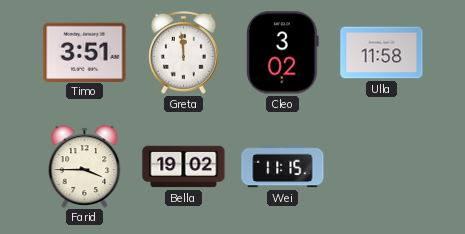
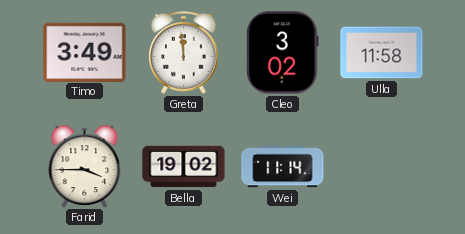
Timo: 3:51 -> 3:49 (85, 52)
Wei: 11:15 -> 11:14 (283, 167)
